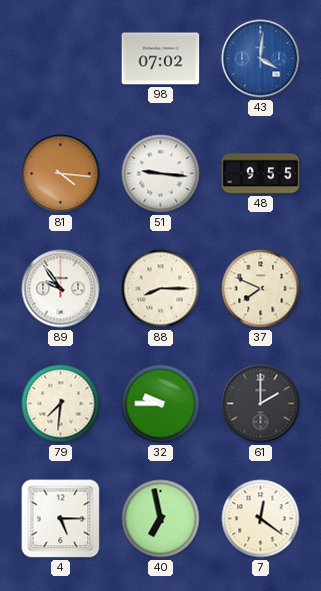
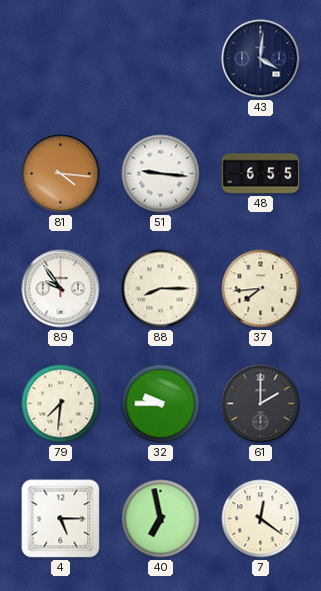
98: 07:02 -> none (161, 59)
43 dial: blue -> navy (261, 59)
48: 9:55 -> 6:55 (261, 174)
37: 7:49 -> 7:44 (261, 289)
